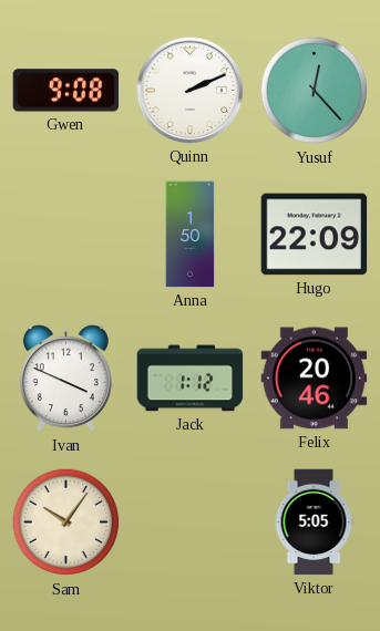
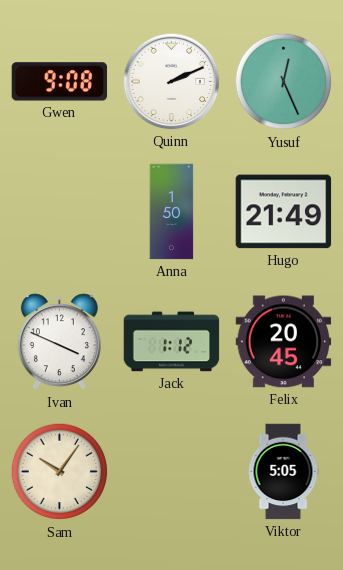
Yusuf: 12:23 -> 12:26 (284, 82)
Hugo: 22:09 -> 21:49 (284, 212)
Felix: 20:46 -> 20:45 (284, 342)
